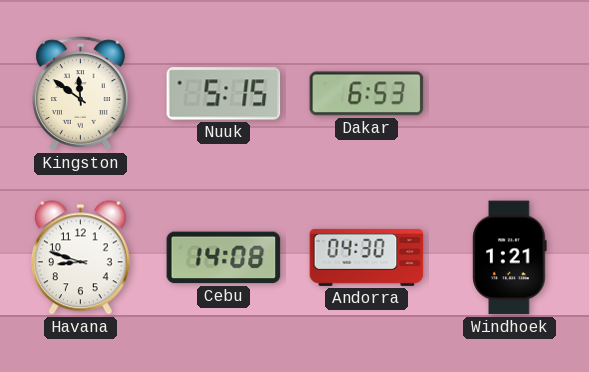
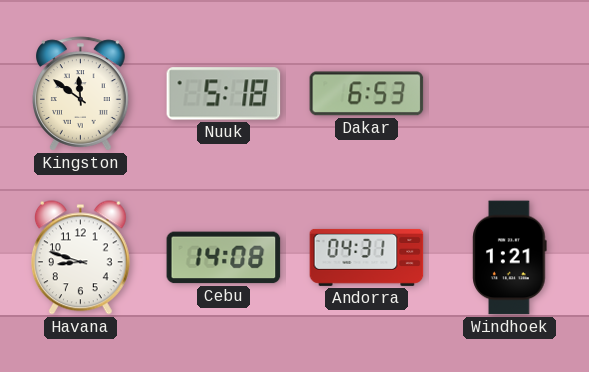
Nuuk: 5:15 -> 5:18 (224, 94)
Andorra: 04:30 -> 04:31 (367, 257)
